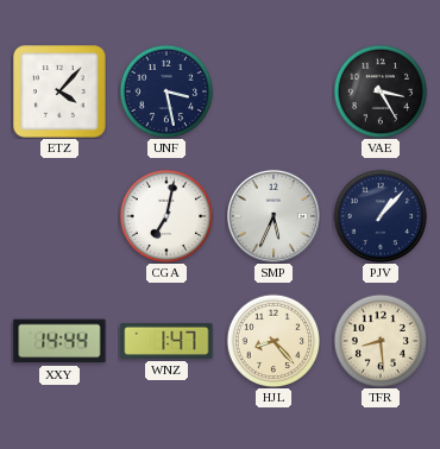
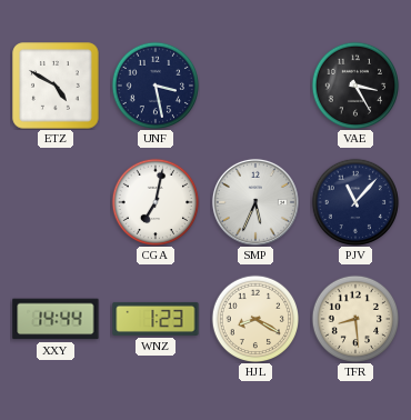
ETZ: 4:07 -> 4:50 (56, 86)
PJV: 1:07 -> 11:07 (355, 202)
WNZ: 1:47 -> 1:23 (156, 319)
HJL: 8:23 -> 8:20 (255, 319)
